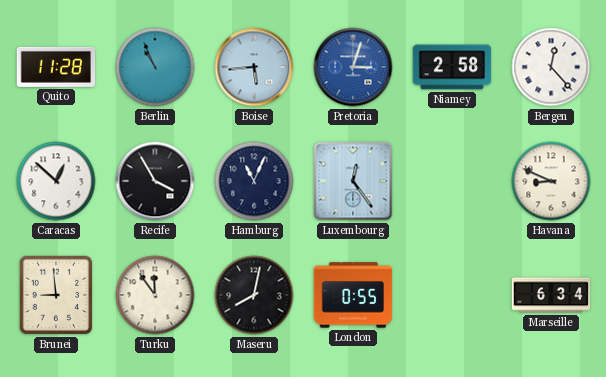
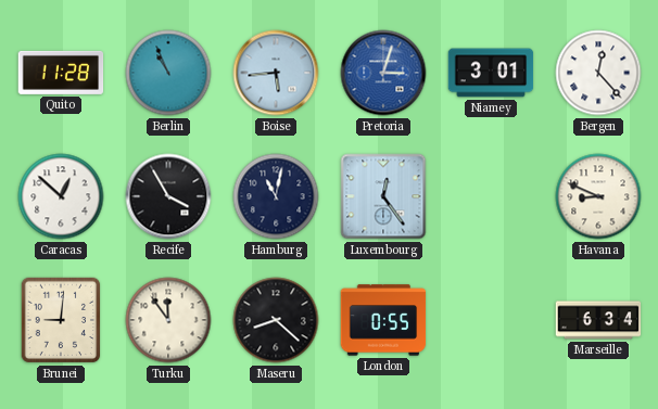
Niamey: 2:58 -> 3:01 (491, 73)
Hamburg: 11:04 -> 11:02 (276, 196)
Brunei: 8:59 -> 9:01 (61, 320)
Maseru: 8:02 -> 8:22 (276, 320)
